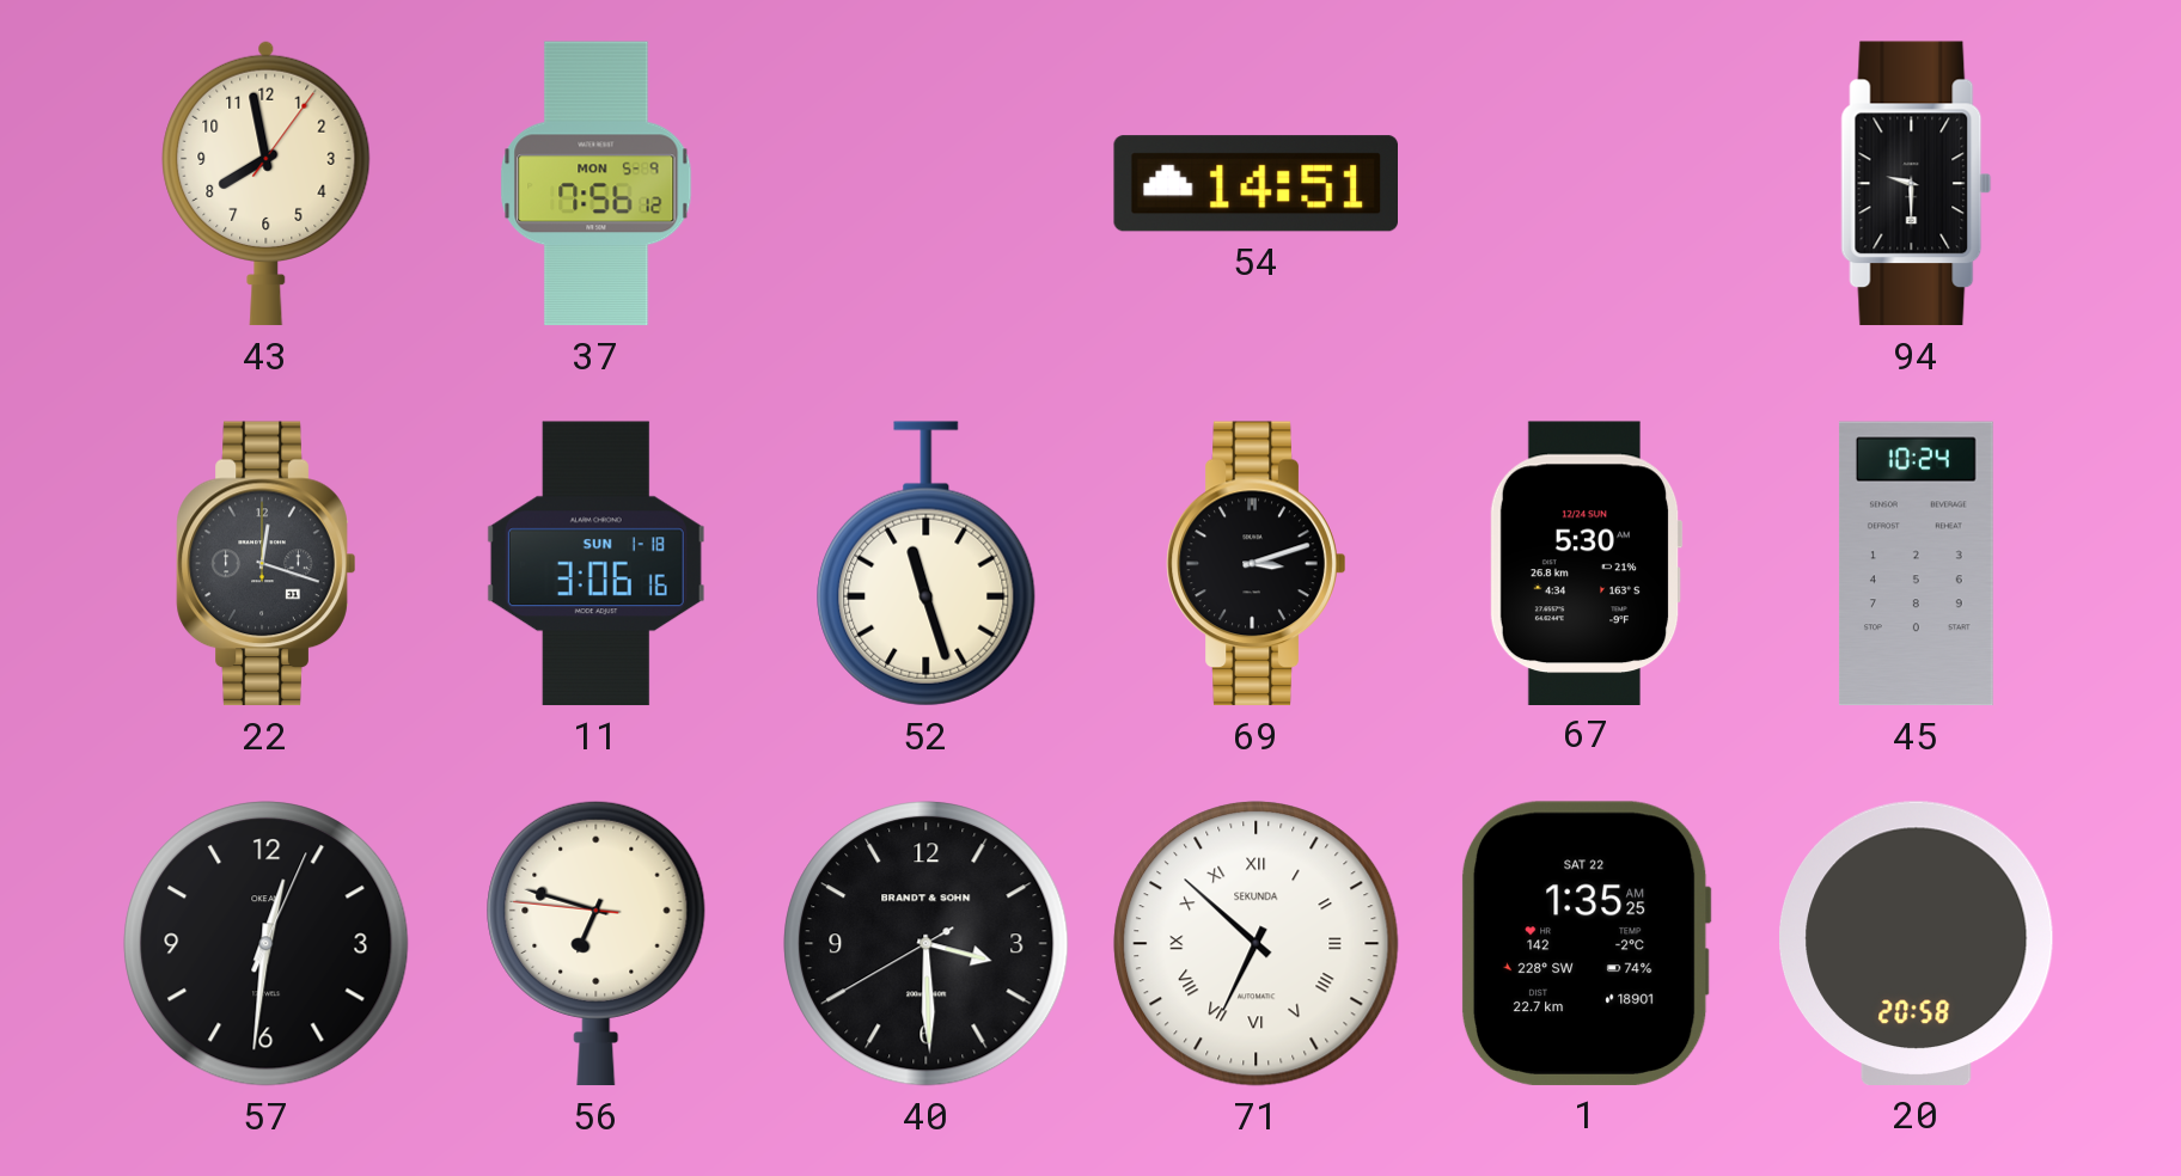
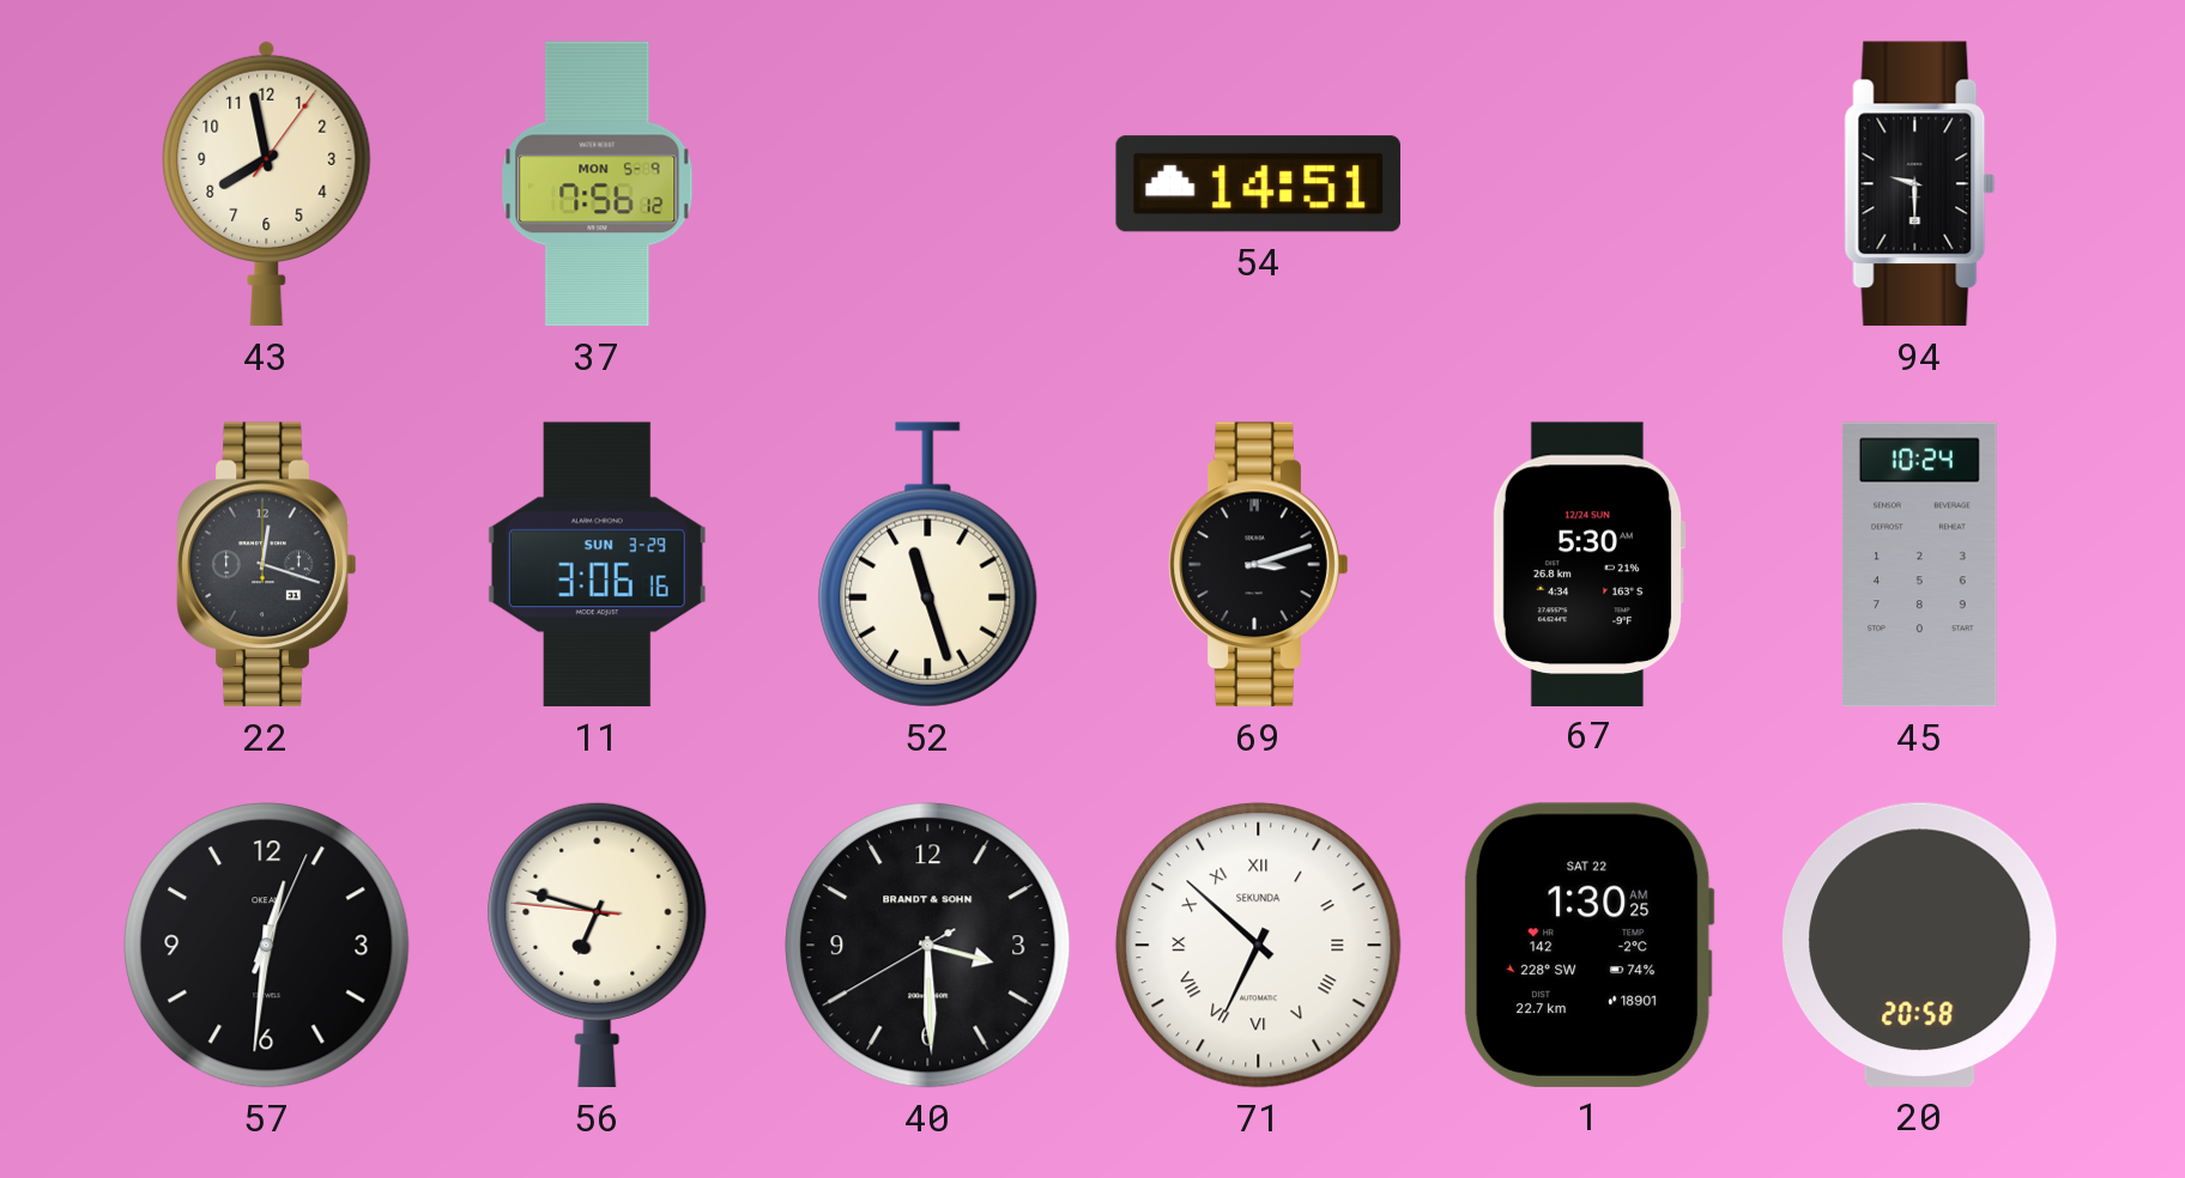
11 date: SUN 1-18 -> SUN 3-29 (597, 565)
1: 1:35 -> 1:30 (1588, 945)
